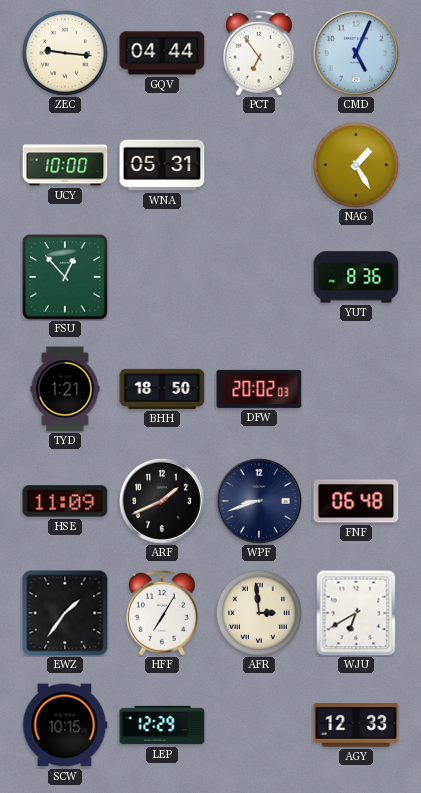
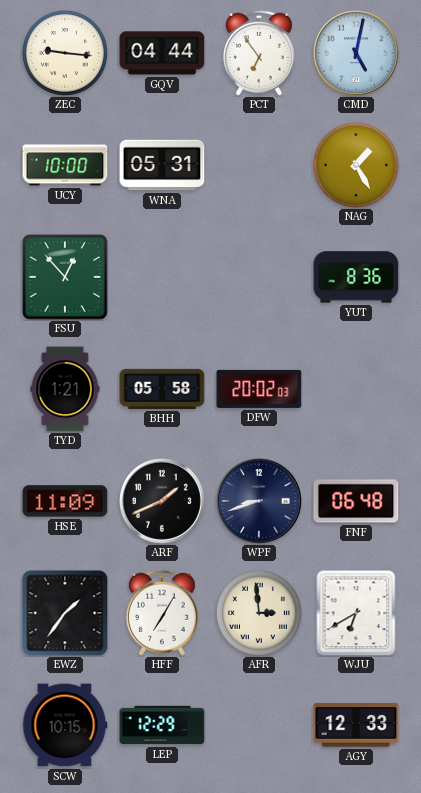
CMD: 5:04 -> 5:02 (356, 53)
BHH: 18:50 -> 05:58 (162, 389)
